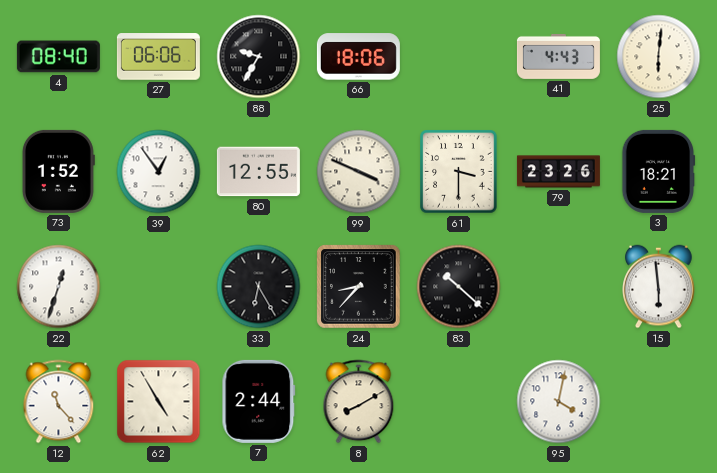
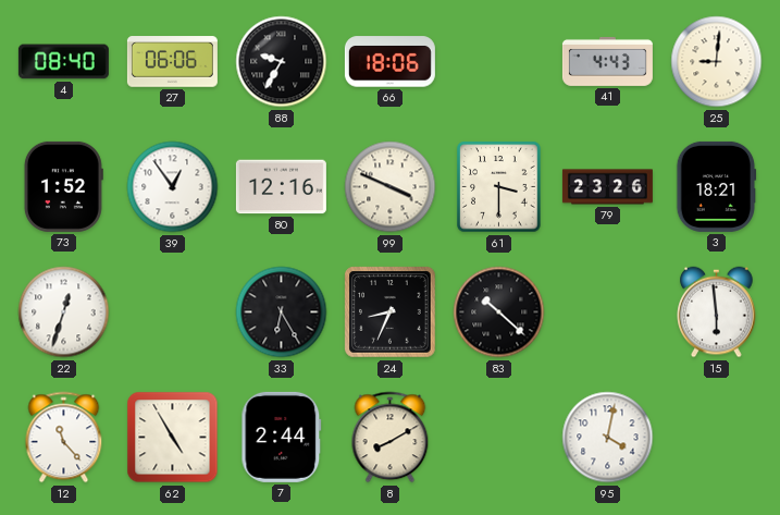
25: 6:01 -> 9:01 (717, 62)
80: 12:55 -> 12:16 (281, 187)
24: 8:37 -> 8:34 (391, 312)
